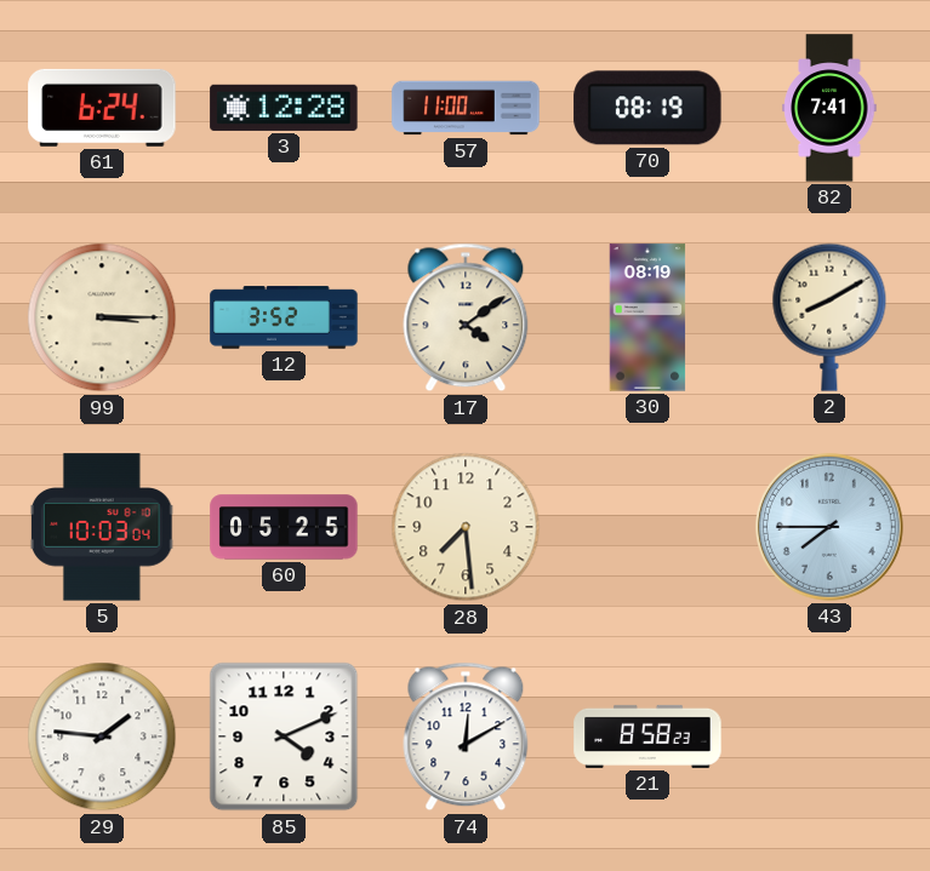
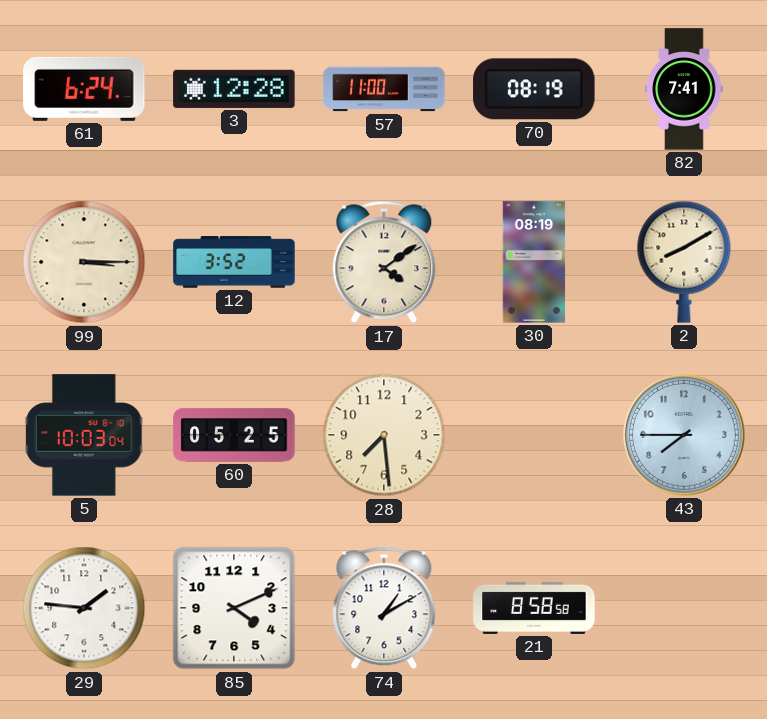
74: 12:10 -> 1:10 (384, 608)
21: 8:58:23 -> 8:58:58 (534, 608)
